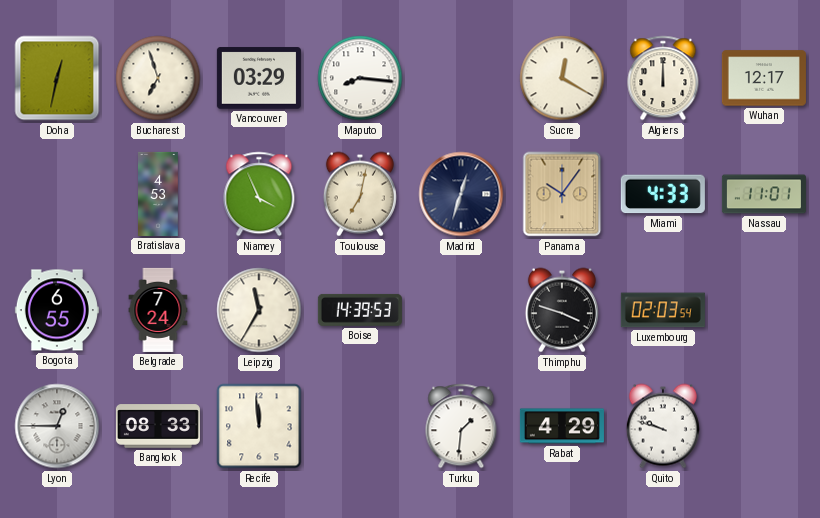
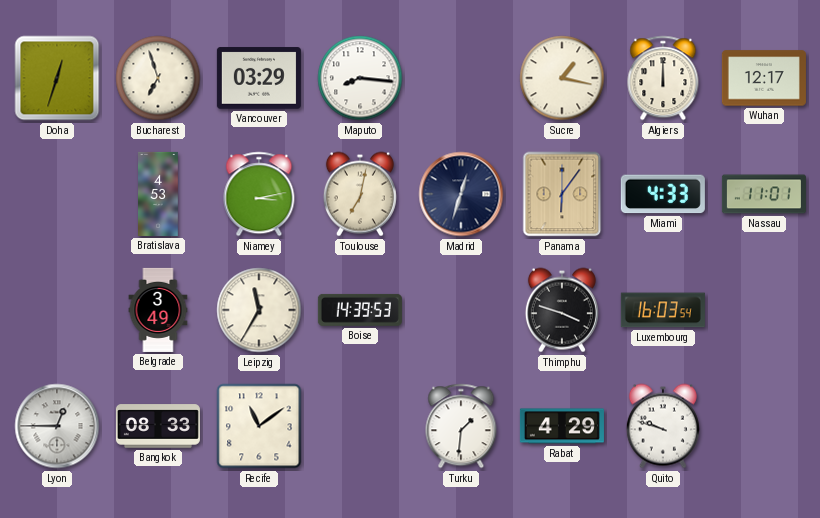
Doha: 12:32 -> 12:33 (57, 78)
Sucre: 12:20 -> 1:17 (562, 78)
Niamey: 3:56 -> 3:13 (259, 194)
Panama: 10:06 -> 6:06 (562, 194)
Bogota: 6:55 -> none (57, 310)
Belgrade: 7:24 -> 3:49 (158, 310)
Luxembourg: 02:03 -> 16:03 (663, 310)
Recife: 11:59 -> 11:09 (259, 426)
